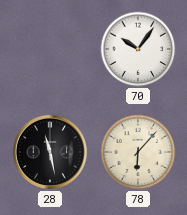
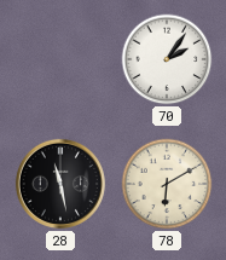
70: 10:06 -> 2:06 (167, 59)
78: 6:07 -> 6:10 (167, 184)
